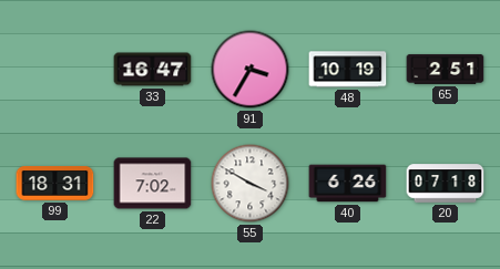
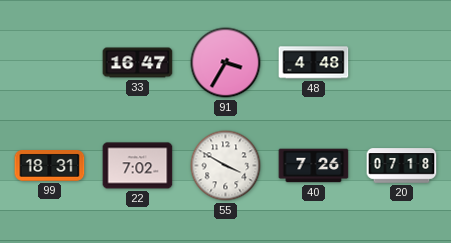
48: 10:19 -> 4:48 (314, 63)
65: 2:51 -> none (446, 69)
40: 6:26 -> 7:26 (314, 166)
